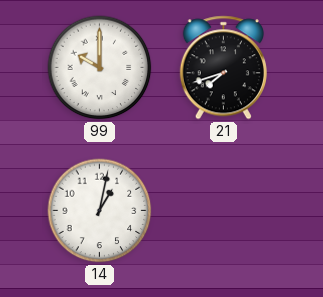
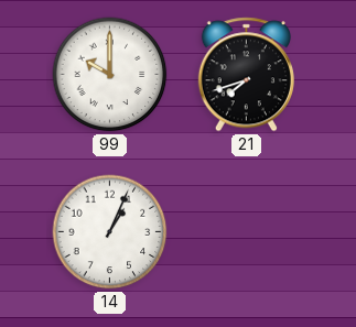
14: 1:02 -> 1:04 (110, 232)
